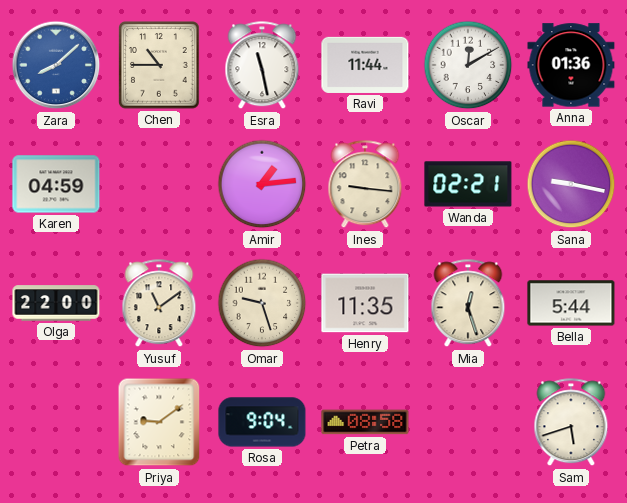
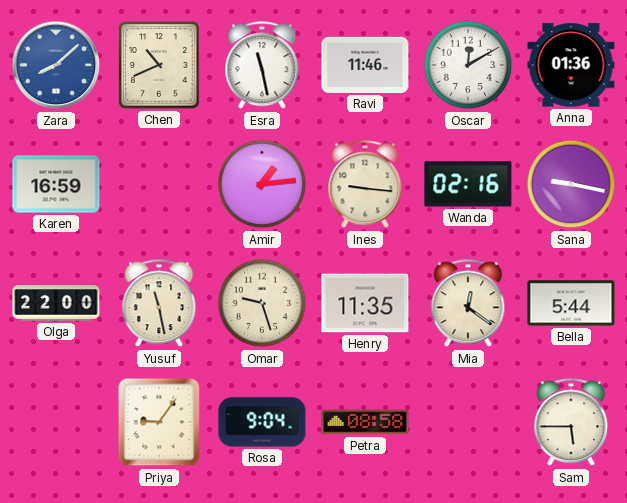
Chen: 10:45 -> 10:41 (159, 65)
Ravi: 11:44 -> 11:46 (365, 65)
Karen: 04:59 -> 16:59 (56, 184)
Wanda: 02:21 -> 02:16 (468, 184)
Yusuf: 11:09 -> 11:28 (159, 304)
Mia: 12:27 -> 12:21 (468, 304)
Priya: 9:09 -> 9:06 (159, 422)
Sam: 5:42 -> 5:45 (571, 423)
